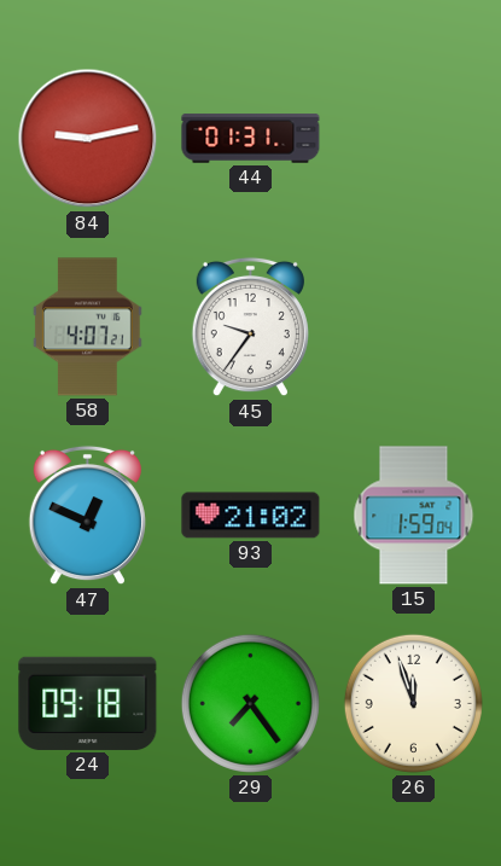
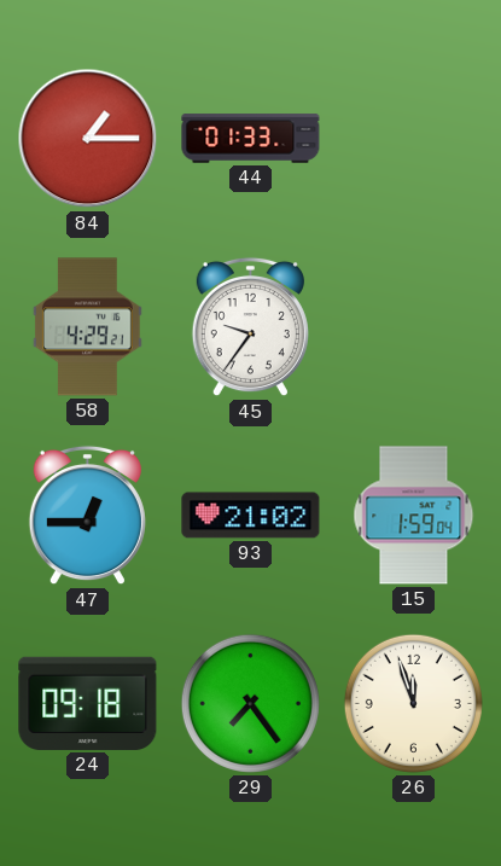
84: 9:13 -> 1:15 (88, 139)
44: 01:31 -> 01:33 (251, 139)
58: 4:07 -> 4:29 (87, 327)
47: 12:49 -> 12:45 (87, 516)
